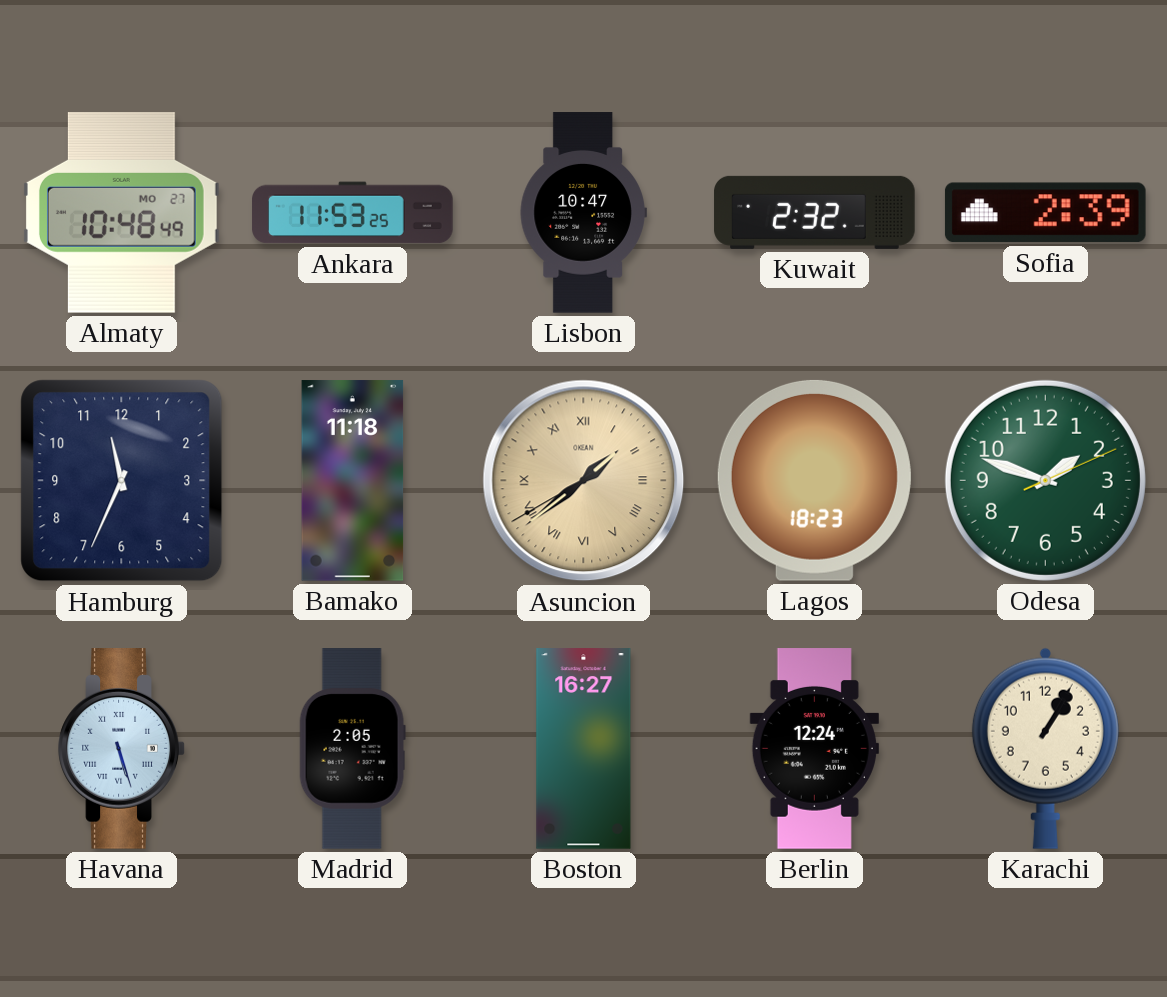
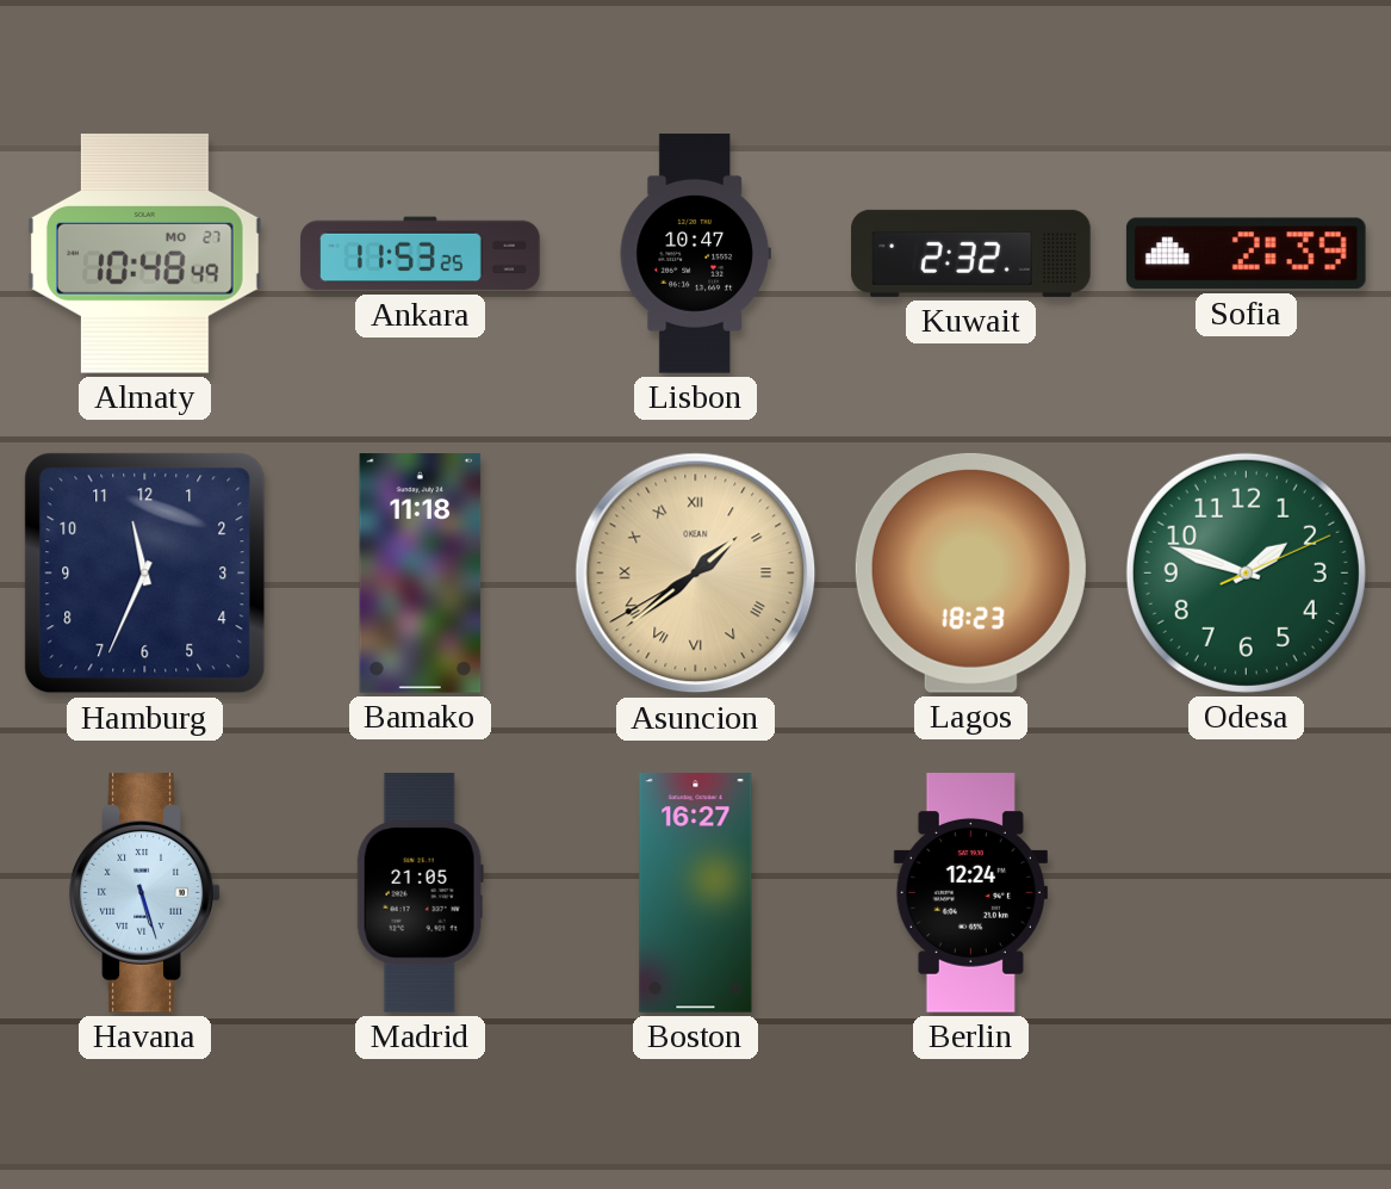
Madrid: 2:05 -> 21:05 (420, 893)
Karachi: 1:05 -> none (1045, 748)
